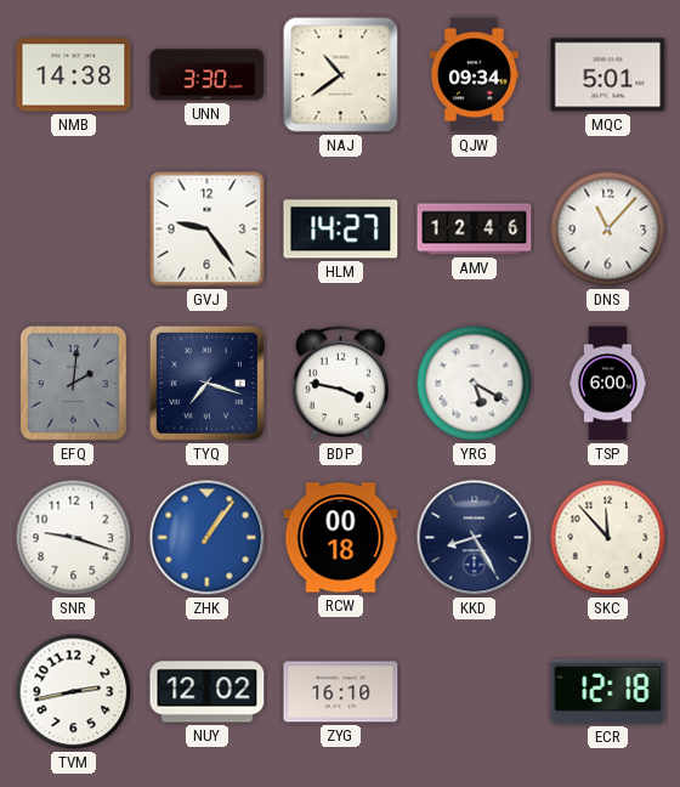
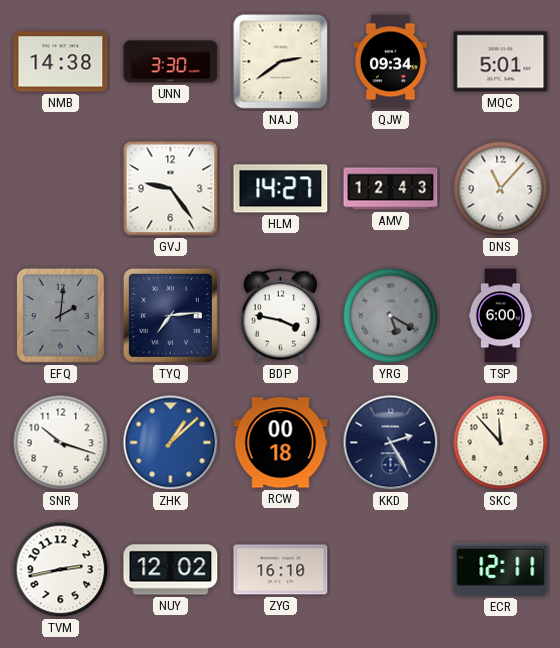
NAJ: 10:39 -> 2:39 (281, 62)
AMV: 12:46 -> 12:43 (391, 189)
TYQ: 7:18 -> 7:14 (170, 315)
YRG dial: white -> grey (391, 316)
SNR: 9:18 -> 10:18 (61, 443)
ZHK: 1:06 -> 1:08 (171, 443)
KKD: 8:25 -> 2:25 (391, 443)
ECR: 12:18 -> 12:11 (501, 569)
